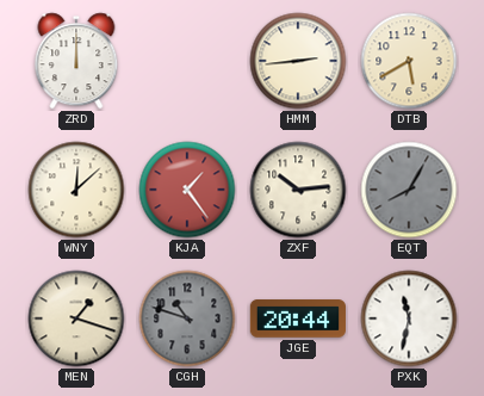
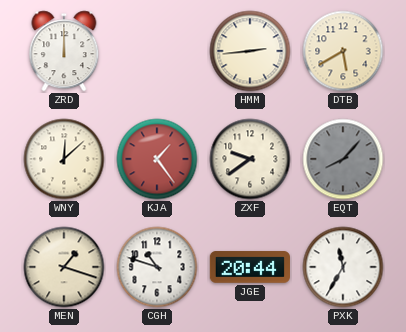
ZXF: 10:14 -> 9:39 (250, 159)
EQT: 8:05 -> 8:07 (343, 159)
CGH dial: grey -> white (157, 267)
PXK: 11:32 -> 11:35 (343, 267)
